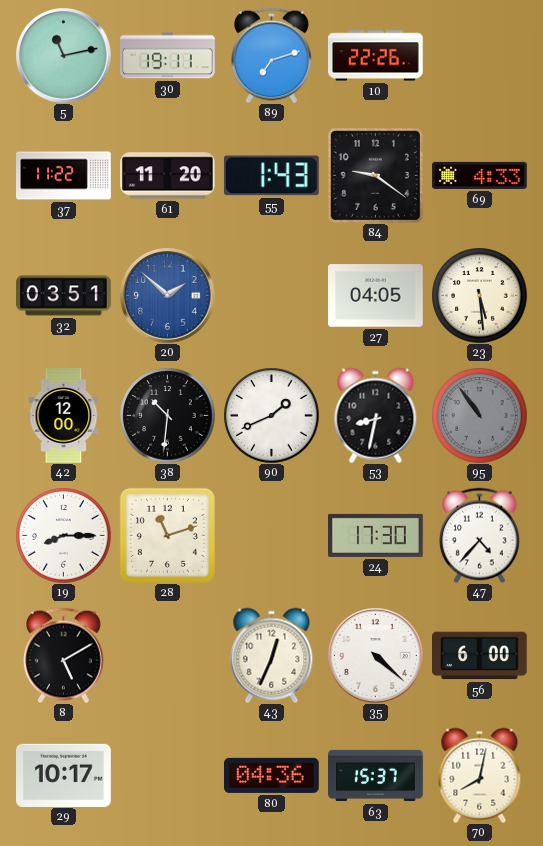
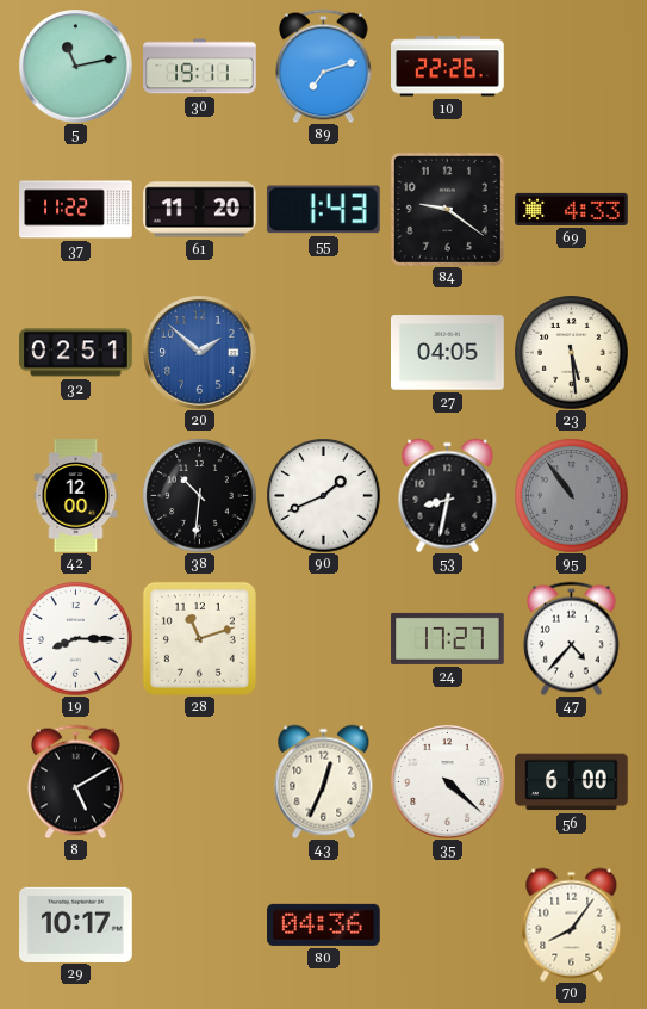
32: 03:51 -> 02:51 (76, 353)
24: 17:30 -> 17:27 (448, 638)
63: 15:37 -> none (376, 776)
70: 8:02 -> 8:06 (572, 924)
